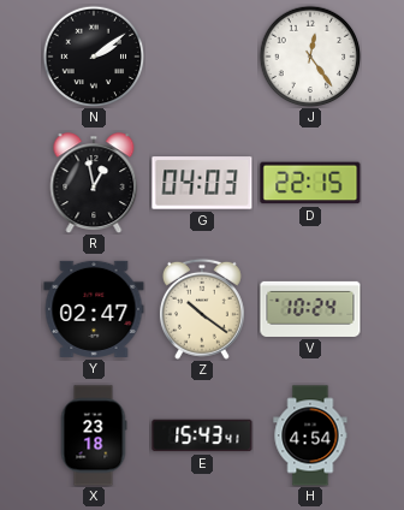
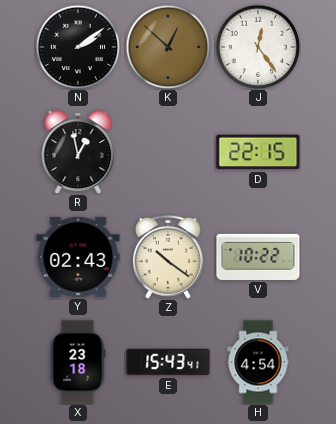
K: none -> 12:52 (168, 47)
G: 04:03 -> none (202, 183)
Y: 02:47 -> 02:43 (78, 257)
V: 10:24 -> 10:22 (258, 257)
